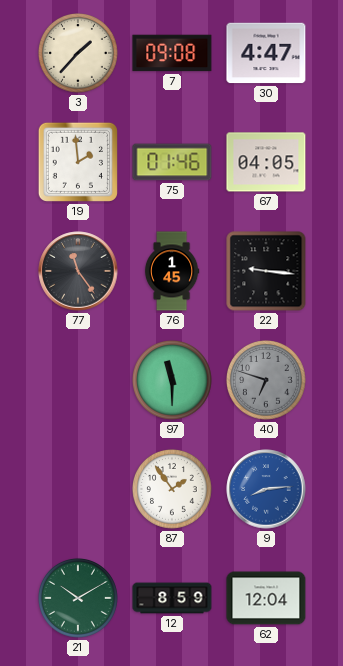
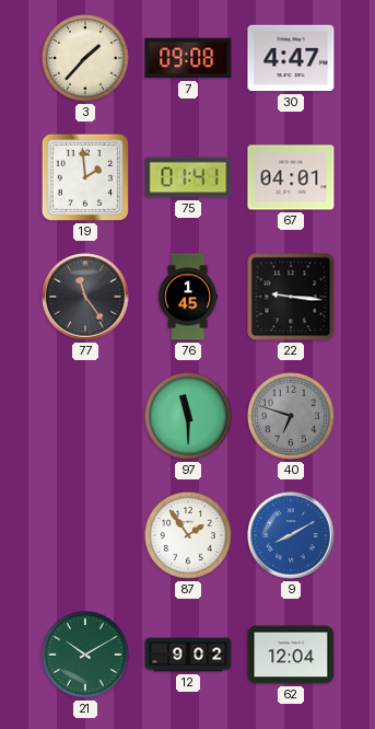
75: 01:46 -> 01:41 (188, 177)
67: 04:05 -> 04:01 (291, 177)
9: 8:14 -> 8:10 (291, 535)
12: 8:59 -> 9:02 (188, 655)
